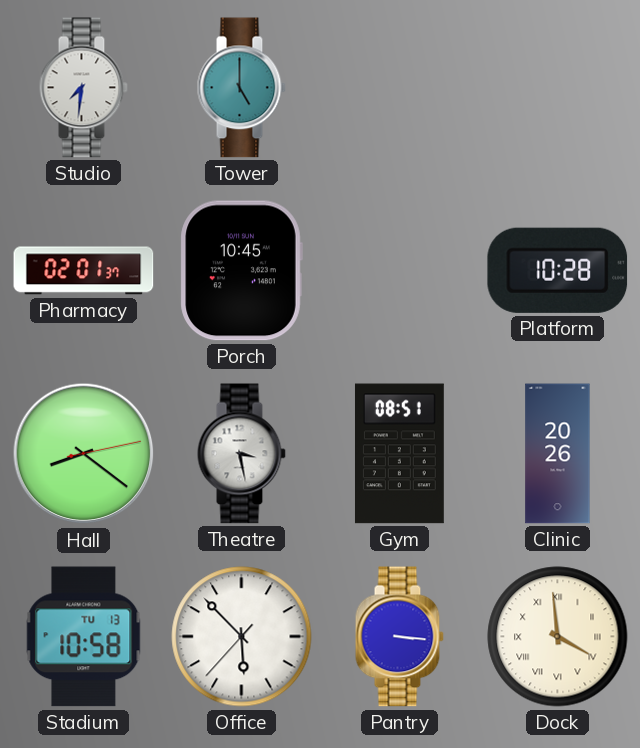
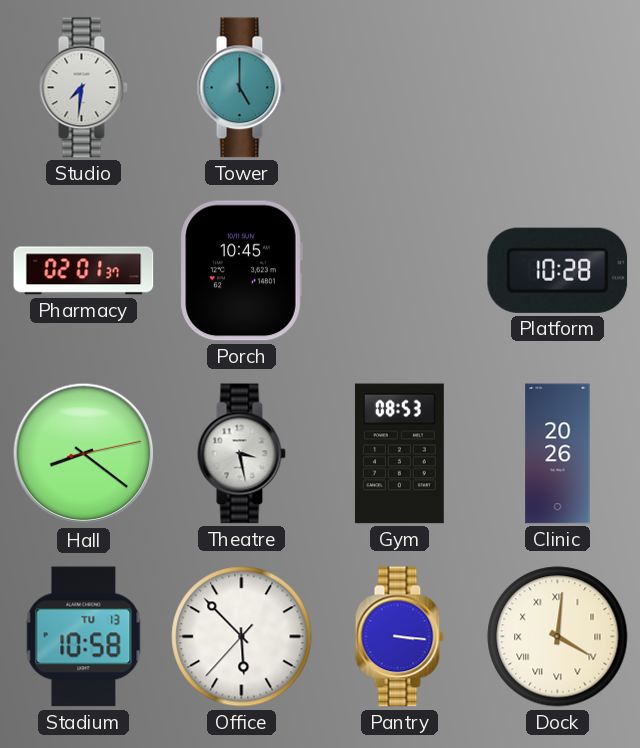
Gym: 08:51 -> 08:53 (399, 454)
Dock: 3:59 -> 4:01 (558, 637)
